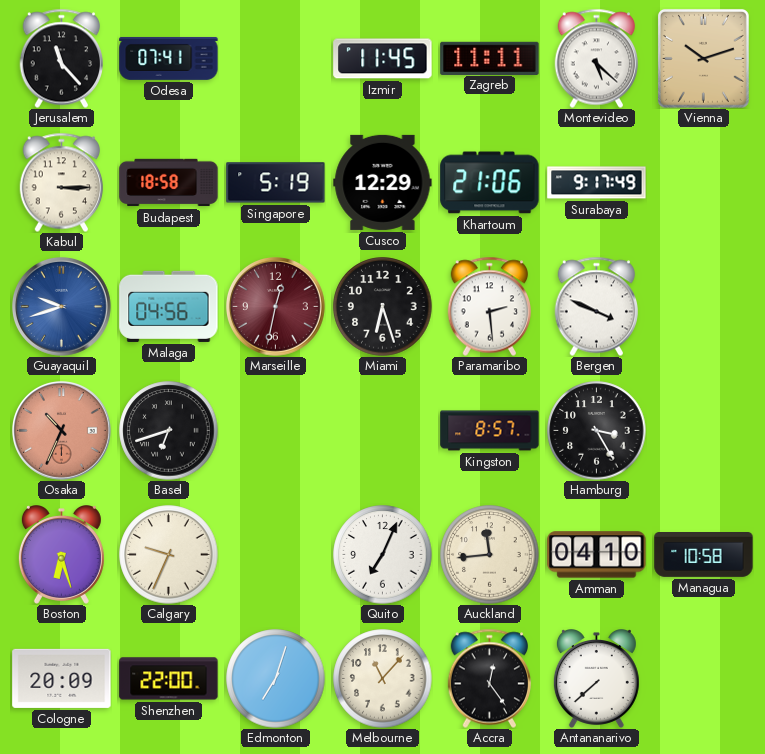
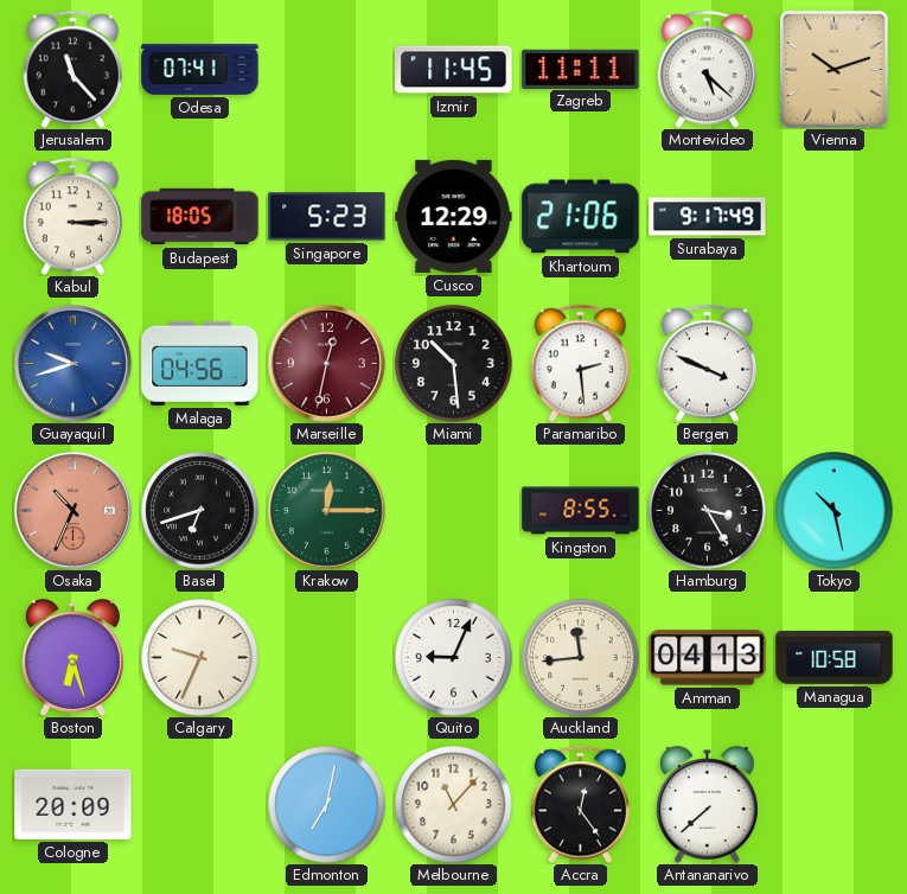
Budapest: 18:58 -> 18:05 (200, 217)
Singapore: 5:19 -> 5:23 (327, 217)
Miami: 6:27 -> 10:29 (454, 364)
Krakow: none -> 12:15 (327, 511)
Kingston: 8:57 -> 8:55 (581, 511)
Tokyo: none -> 10:28 (835, 511)
Quito: 7:04 -> 9:04 (454, 658)
Amman: 04:10 -> 04:13 (708, 658)
Shenzhen: 22:00 -> none (169, 679)
Edmonton: 7:03 -> 7:02 (327, 805)
